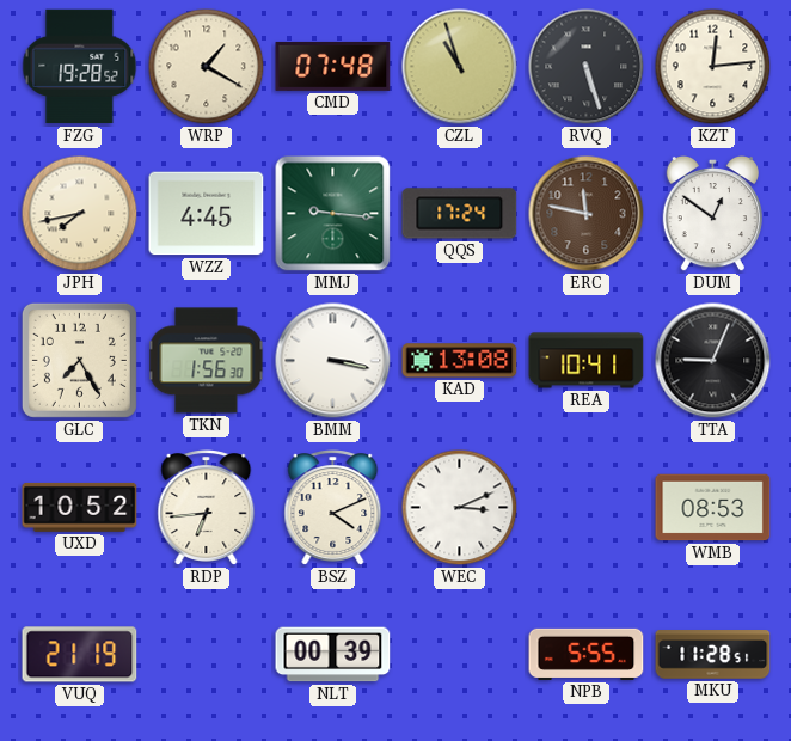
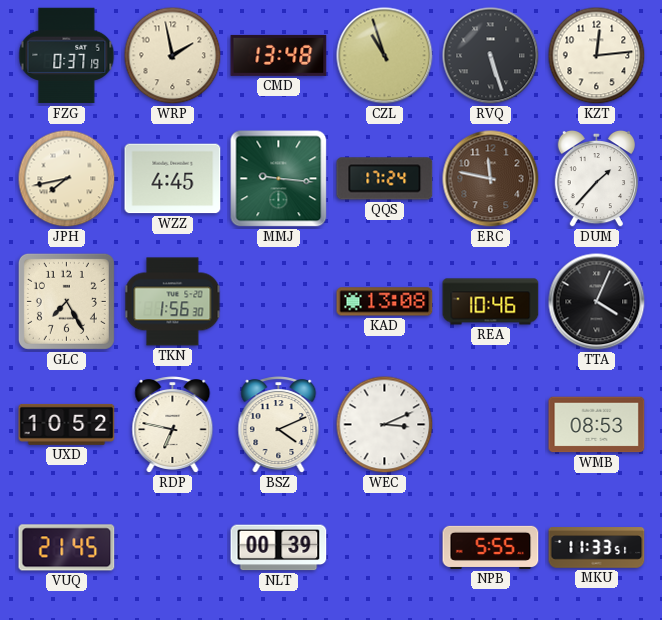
FZG: 19:28 -> 0:37 (67, 56)
WRP: 1:20 -> 1:58 (173, 56)
CMD: 07:48 -> 13:48 (279, 55)
DUM: 12:51 -> 1:37 (596, 179)
BMM: 3:17 -> none (333, 361)
REA: 10:41 -> 10:46 (491, 302)
TTA: 9:04 -> 4:04 (597, 302)
RDP: 6:44 -> 6:47 (173, 425)
VUQ: 21:19 -> 21:45 (67, 548)
MKU: 11:28 -> 11:33 (597, 548)
